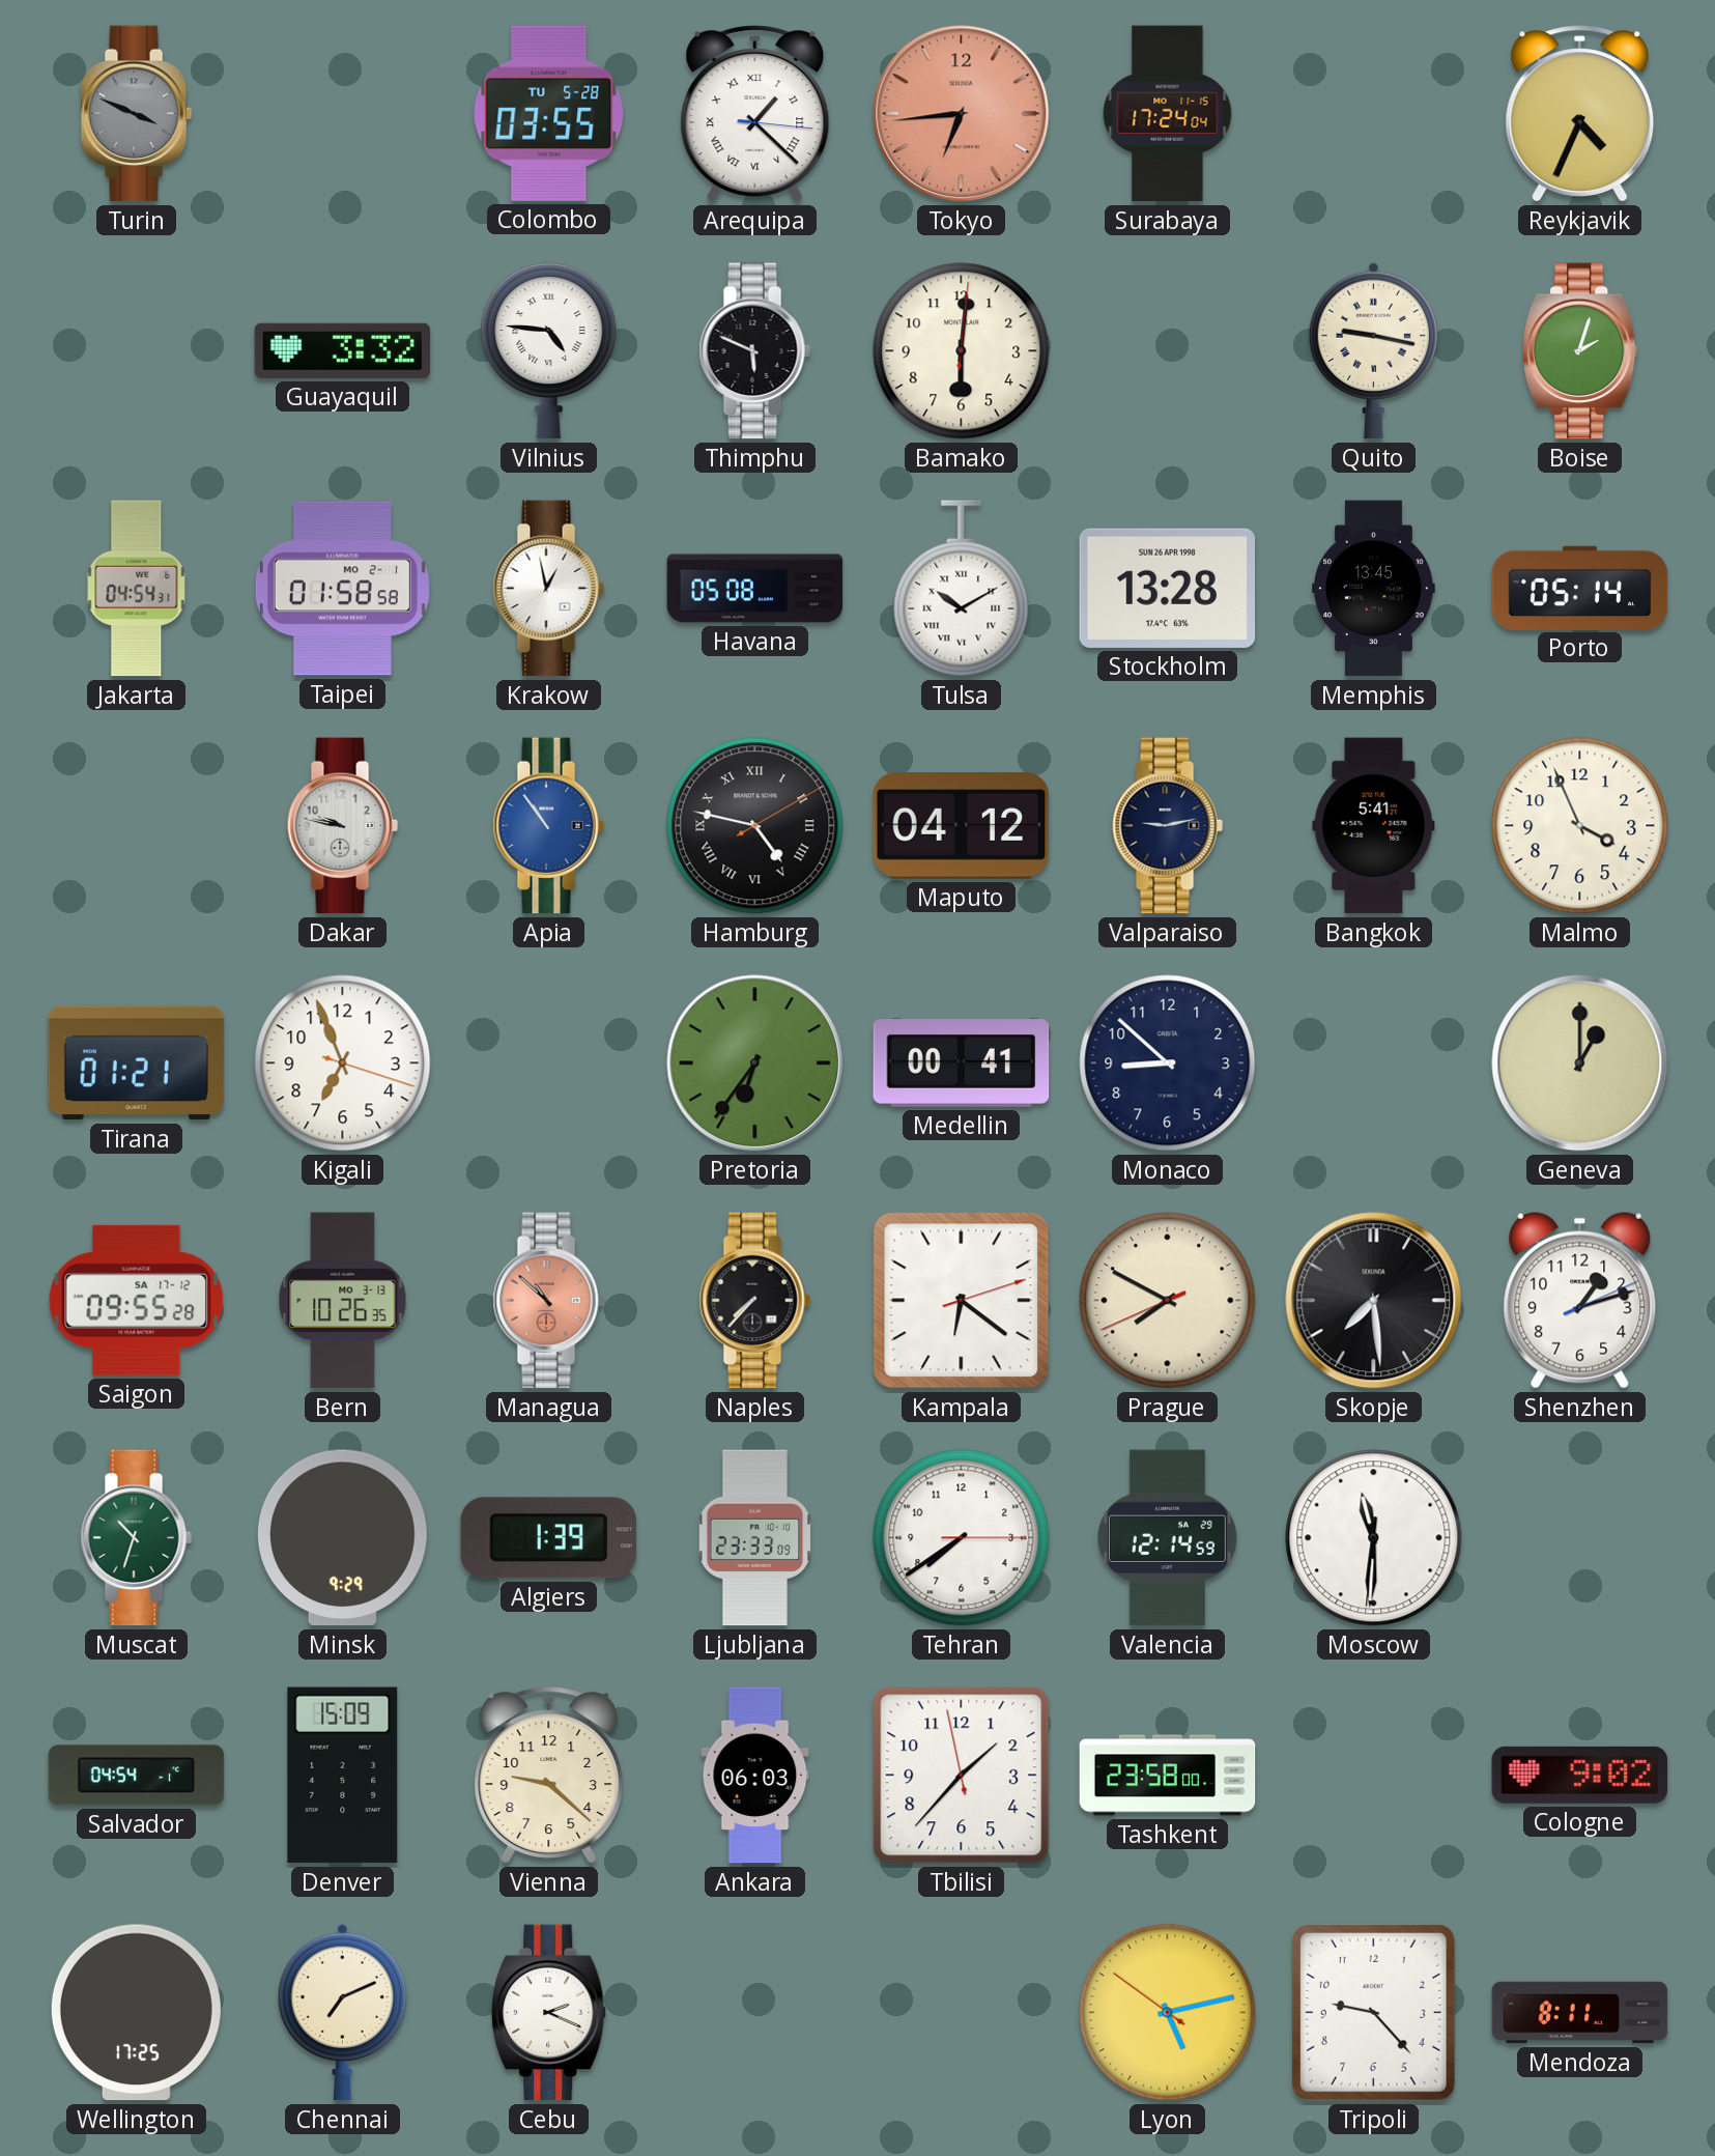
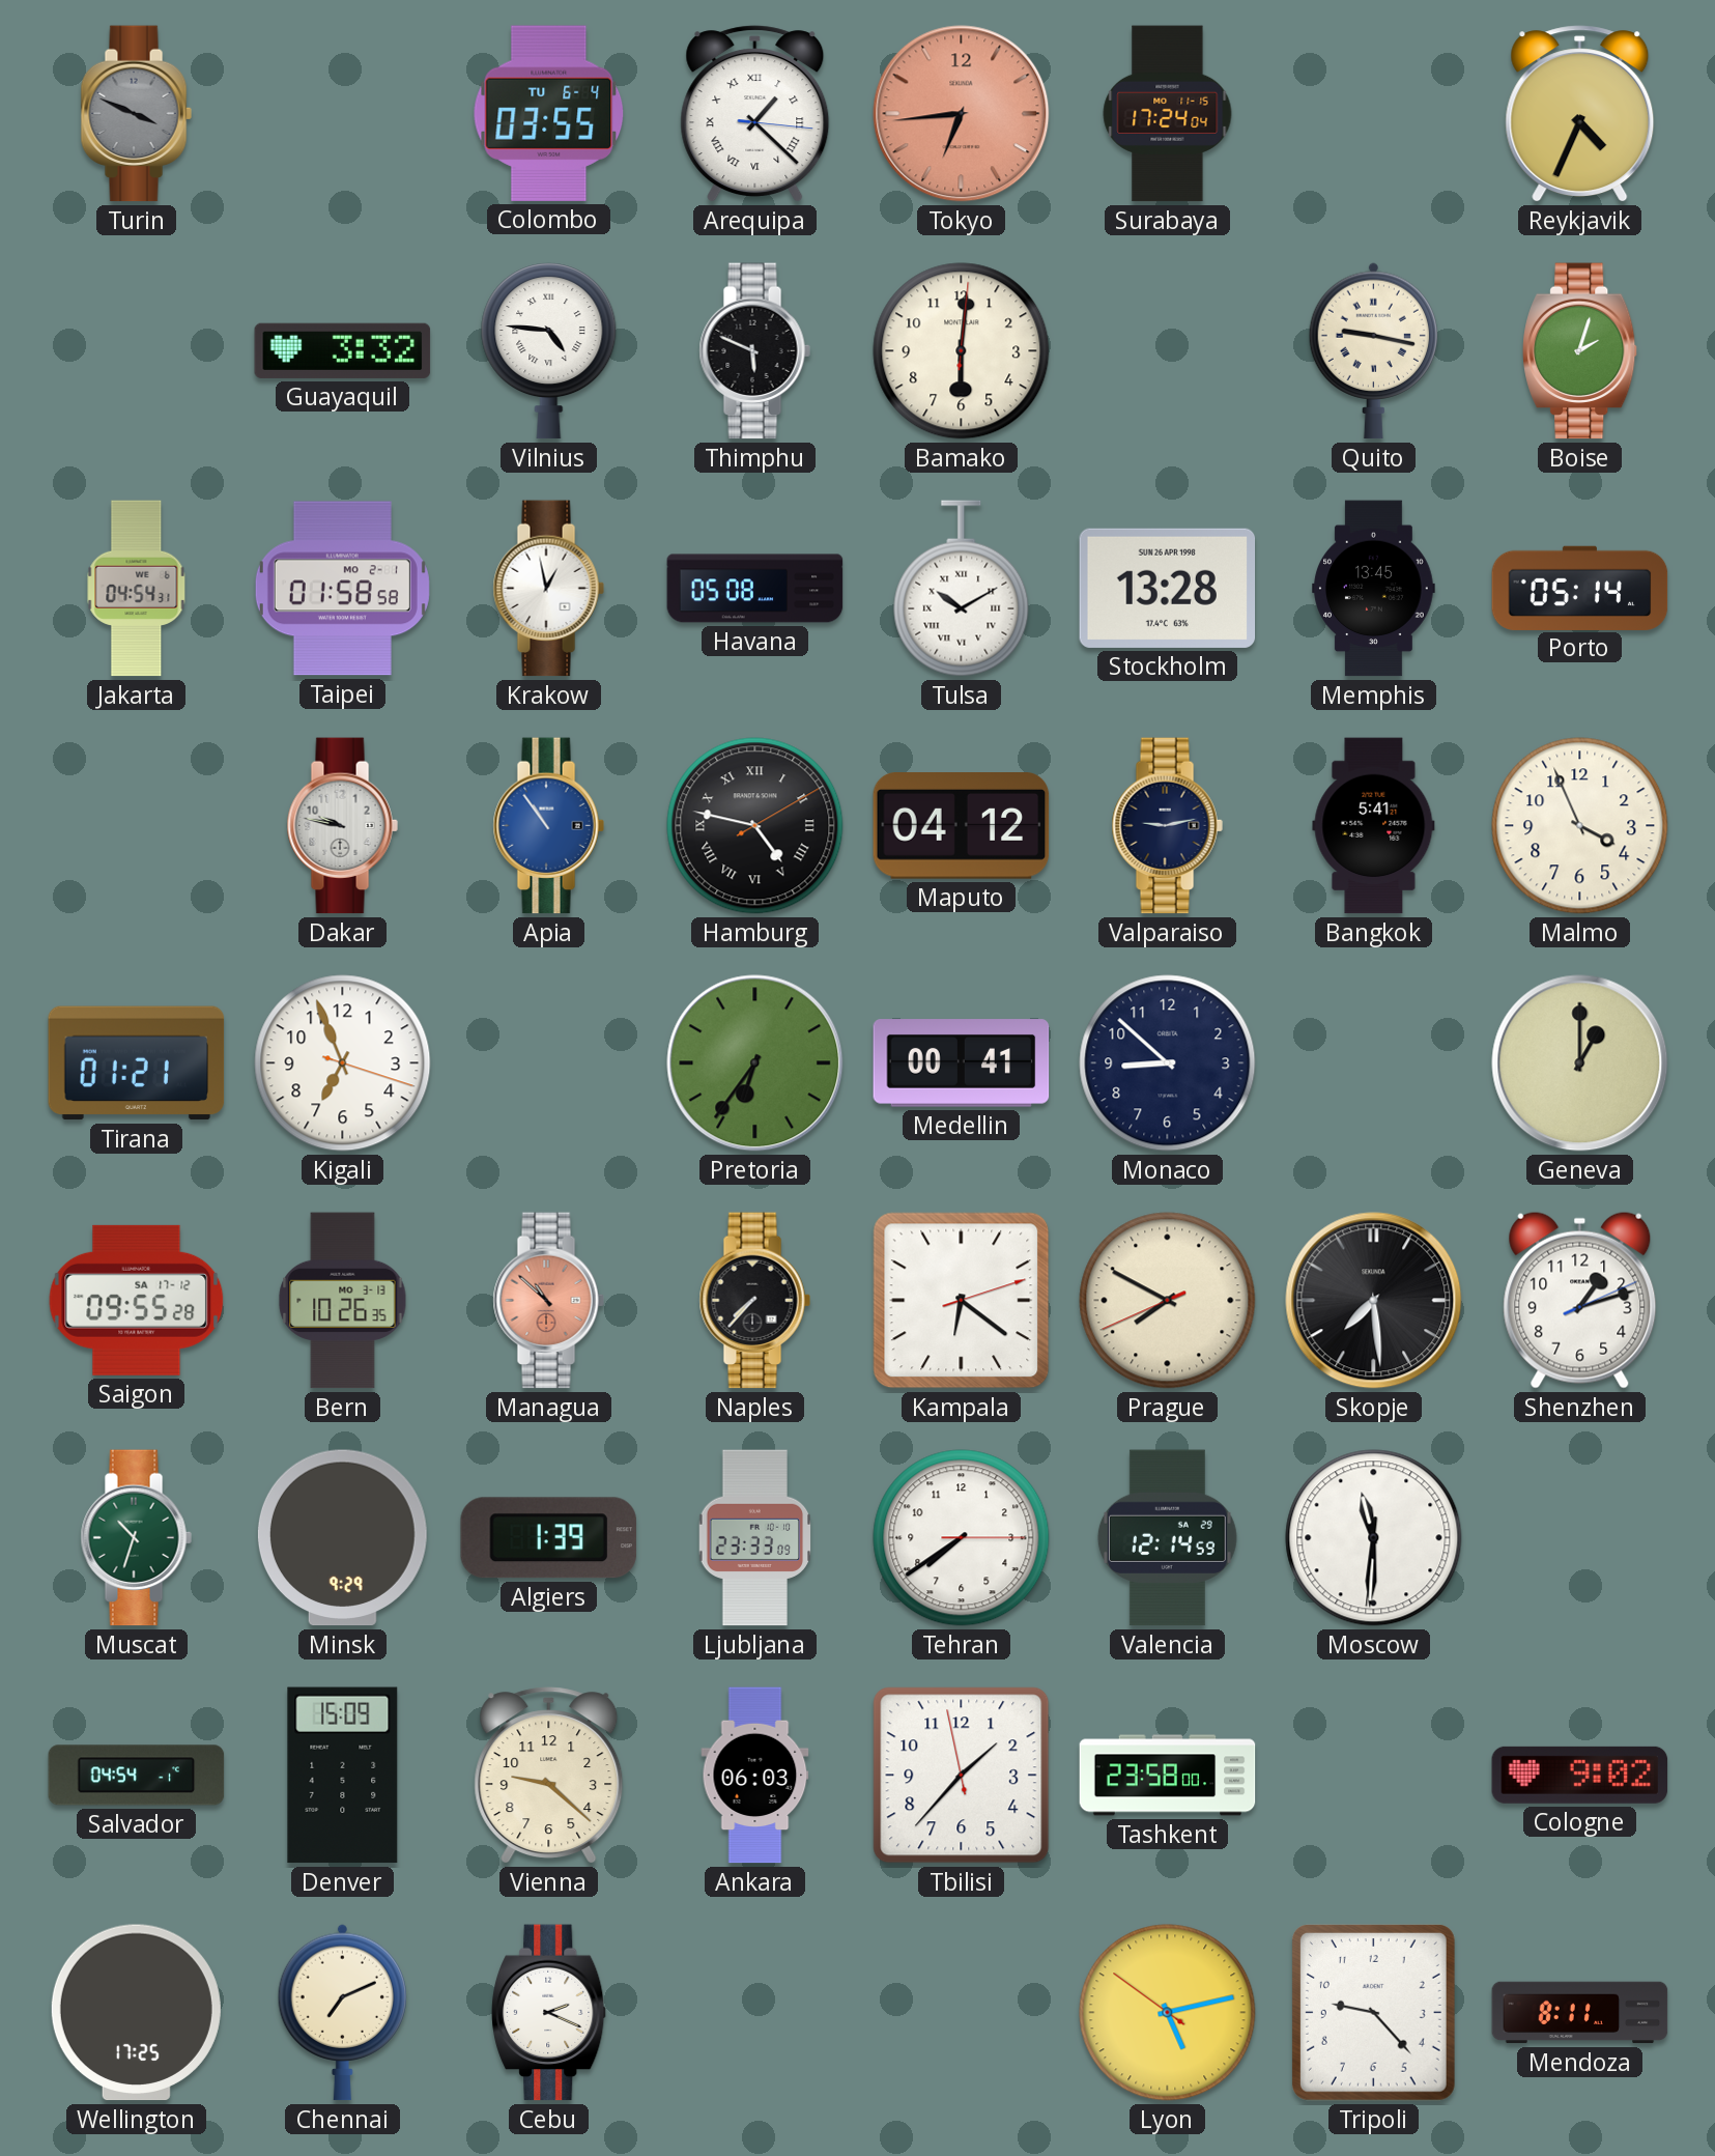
Colombo date: TU 5-28 -> TU 6-4 (549, 113)
